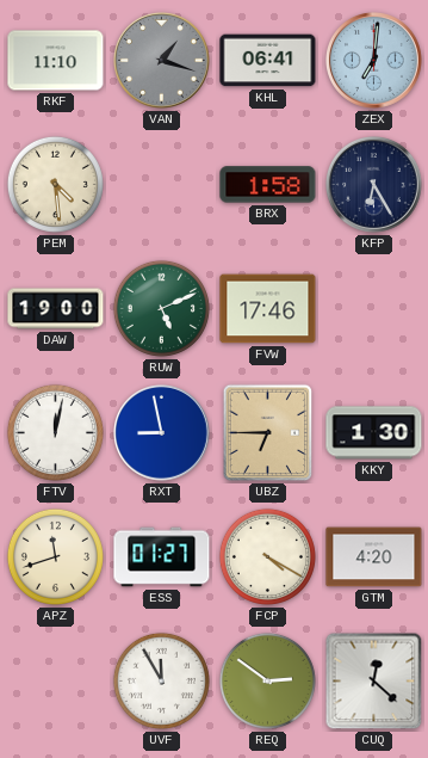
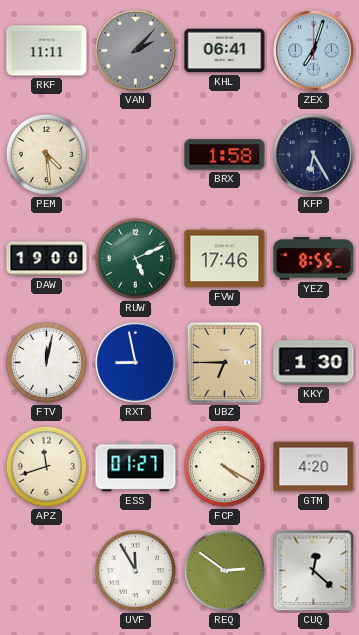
RKF: 11:10 -> 11:11 (47, 51)
VAN: 1:18 -> 2:07 (136, 51)
ZEX: 7:01 -> 7:03 (314, 51)
YEZ: none -> 8:55 (314, 259)
